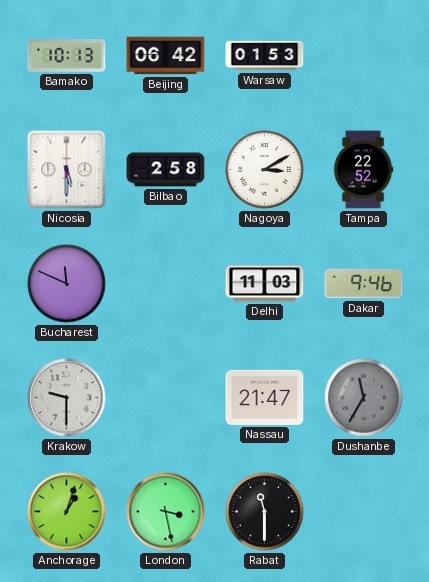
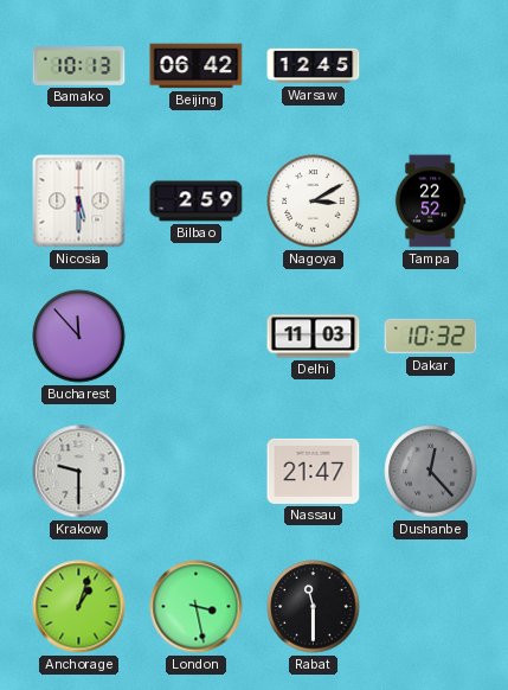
Warsaw: 01:53 -> 12:45 (314, 66)
Bilbao: 2:58 -> 2:59 (197, 202)
Bucharest: 11:49 -> 11:53 (79, 337)
Dakar: 9:46 -> 10:32 (431, 337)
Dushanbe: 11:35 -> 12:23 (431, 472)
